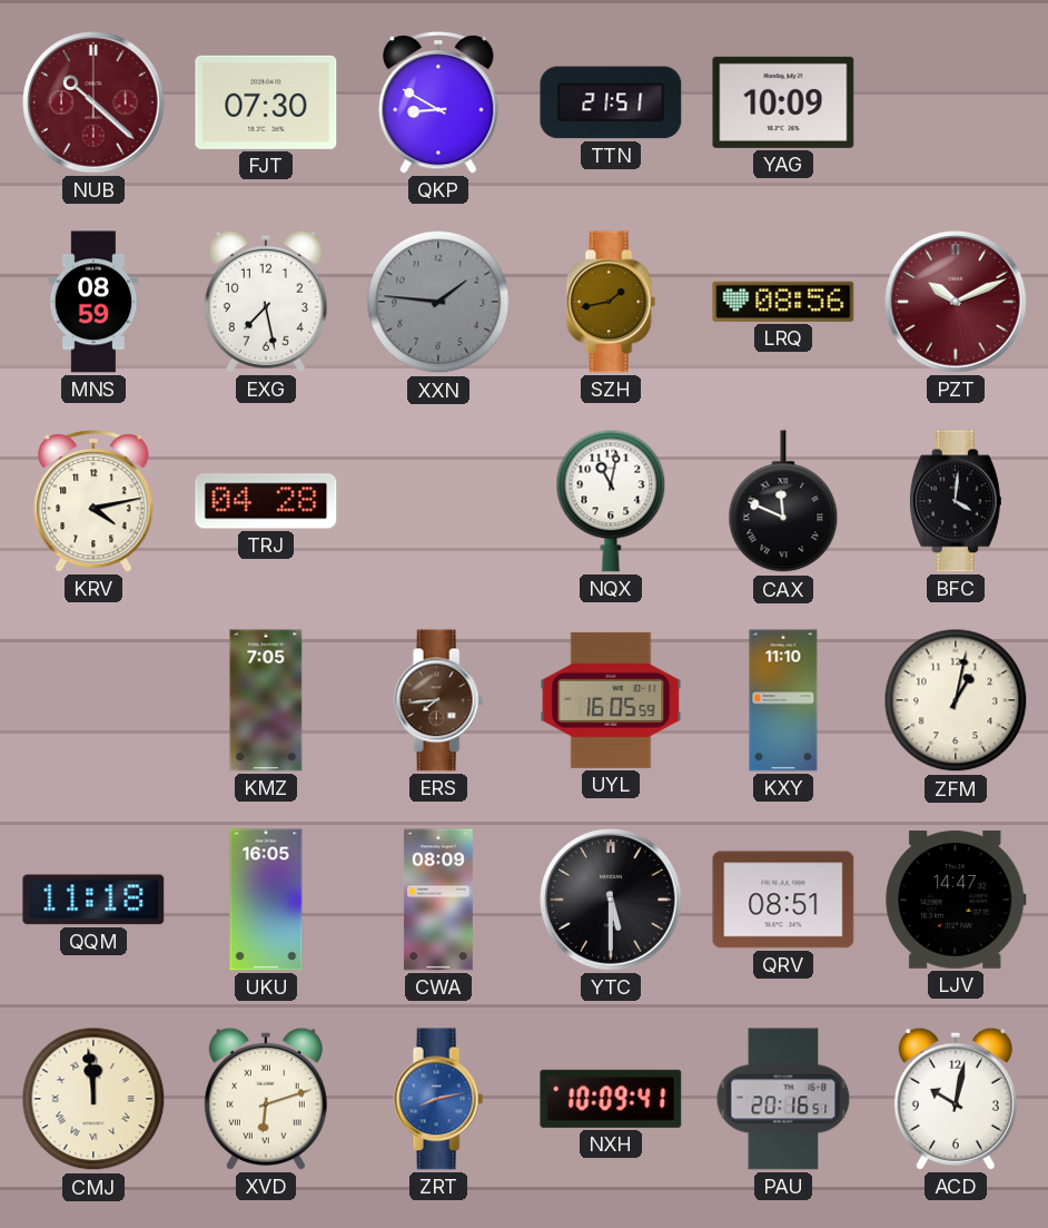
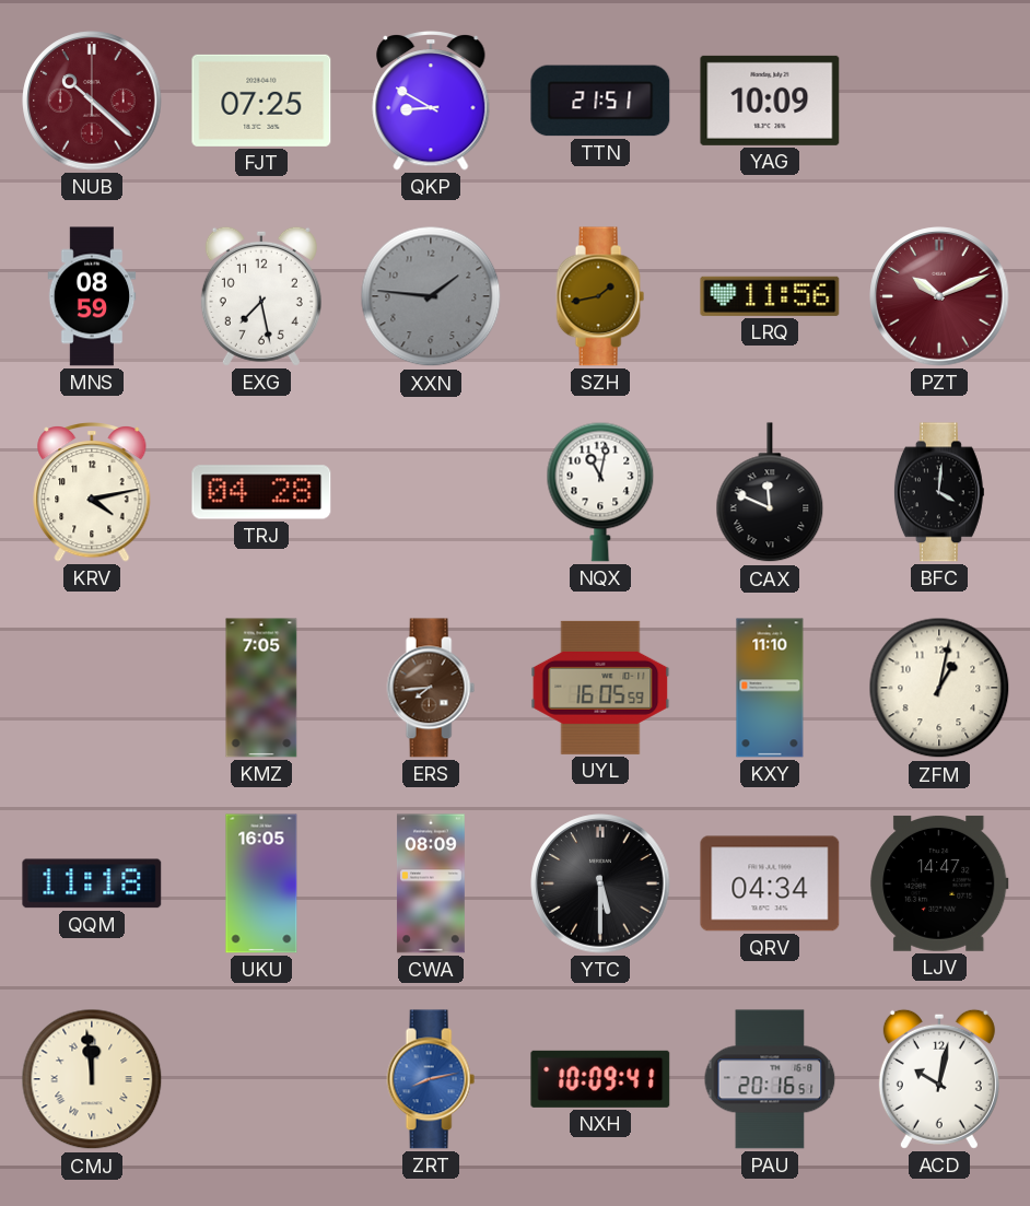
FJT: 07:30 -> 07:25 (261, 101)
LRQ: 08:56 -> 11:56 (770, 296)
QRV: 08:51 -> 04:34 (770, 883)
XVD: 6:12 -> none (266, 1099)
